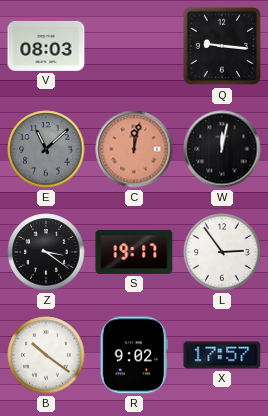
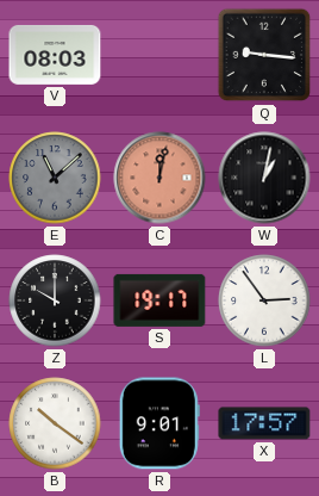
W: 12:02 -> 1:02 (264, 178)
Z: 3:21 -> 10:00 (55, 300)
R: 9:02 -> 9:01 (159, 423)
